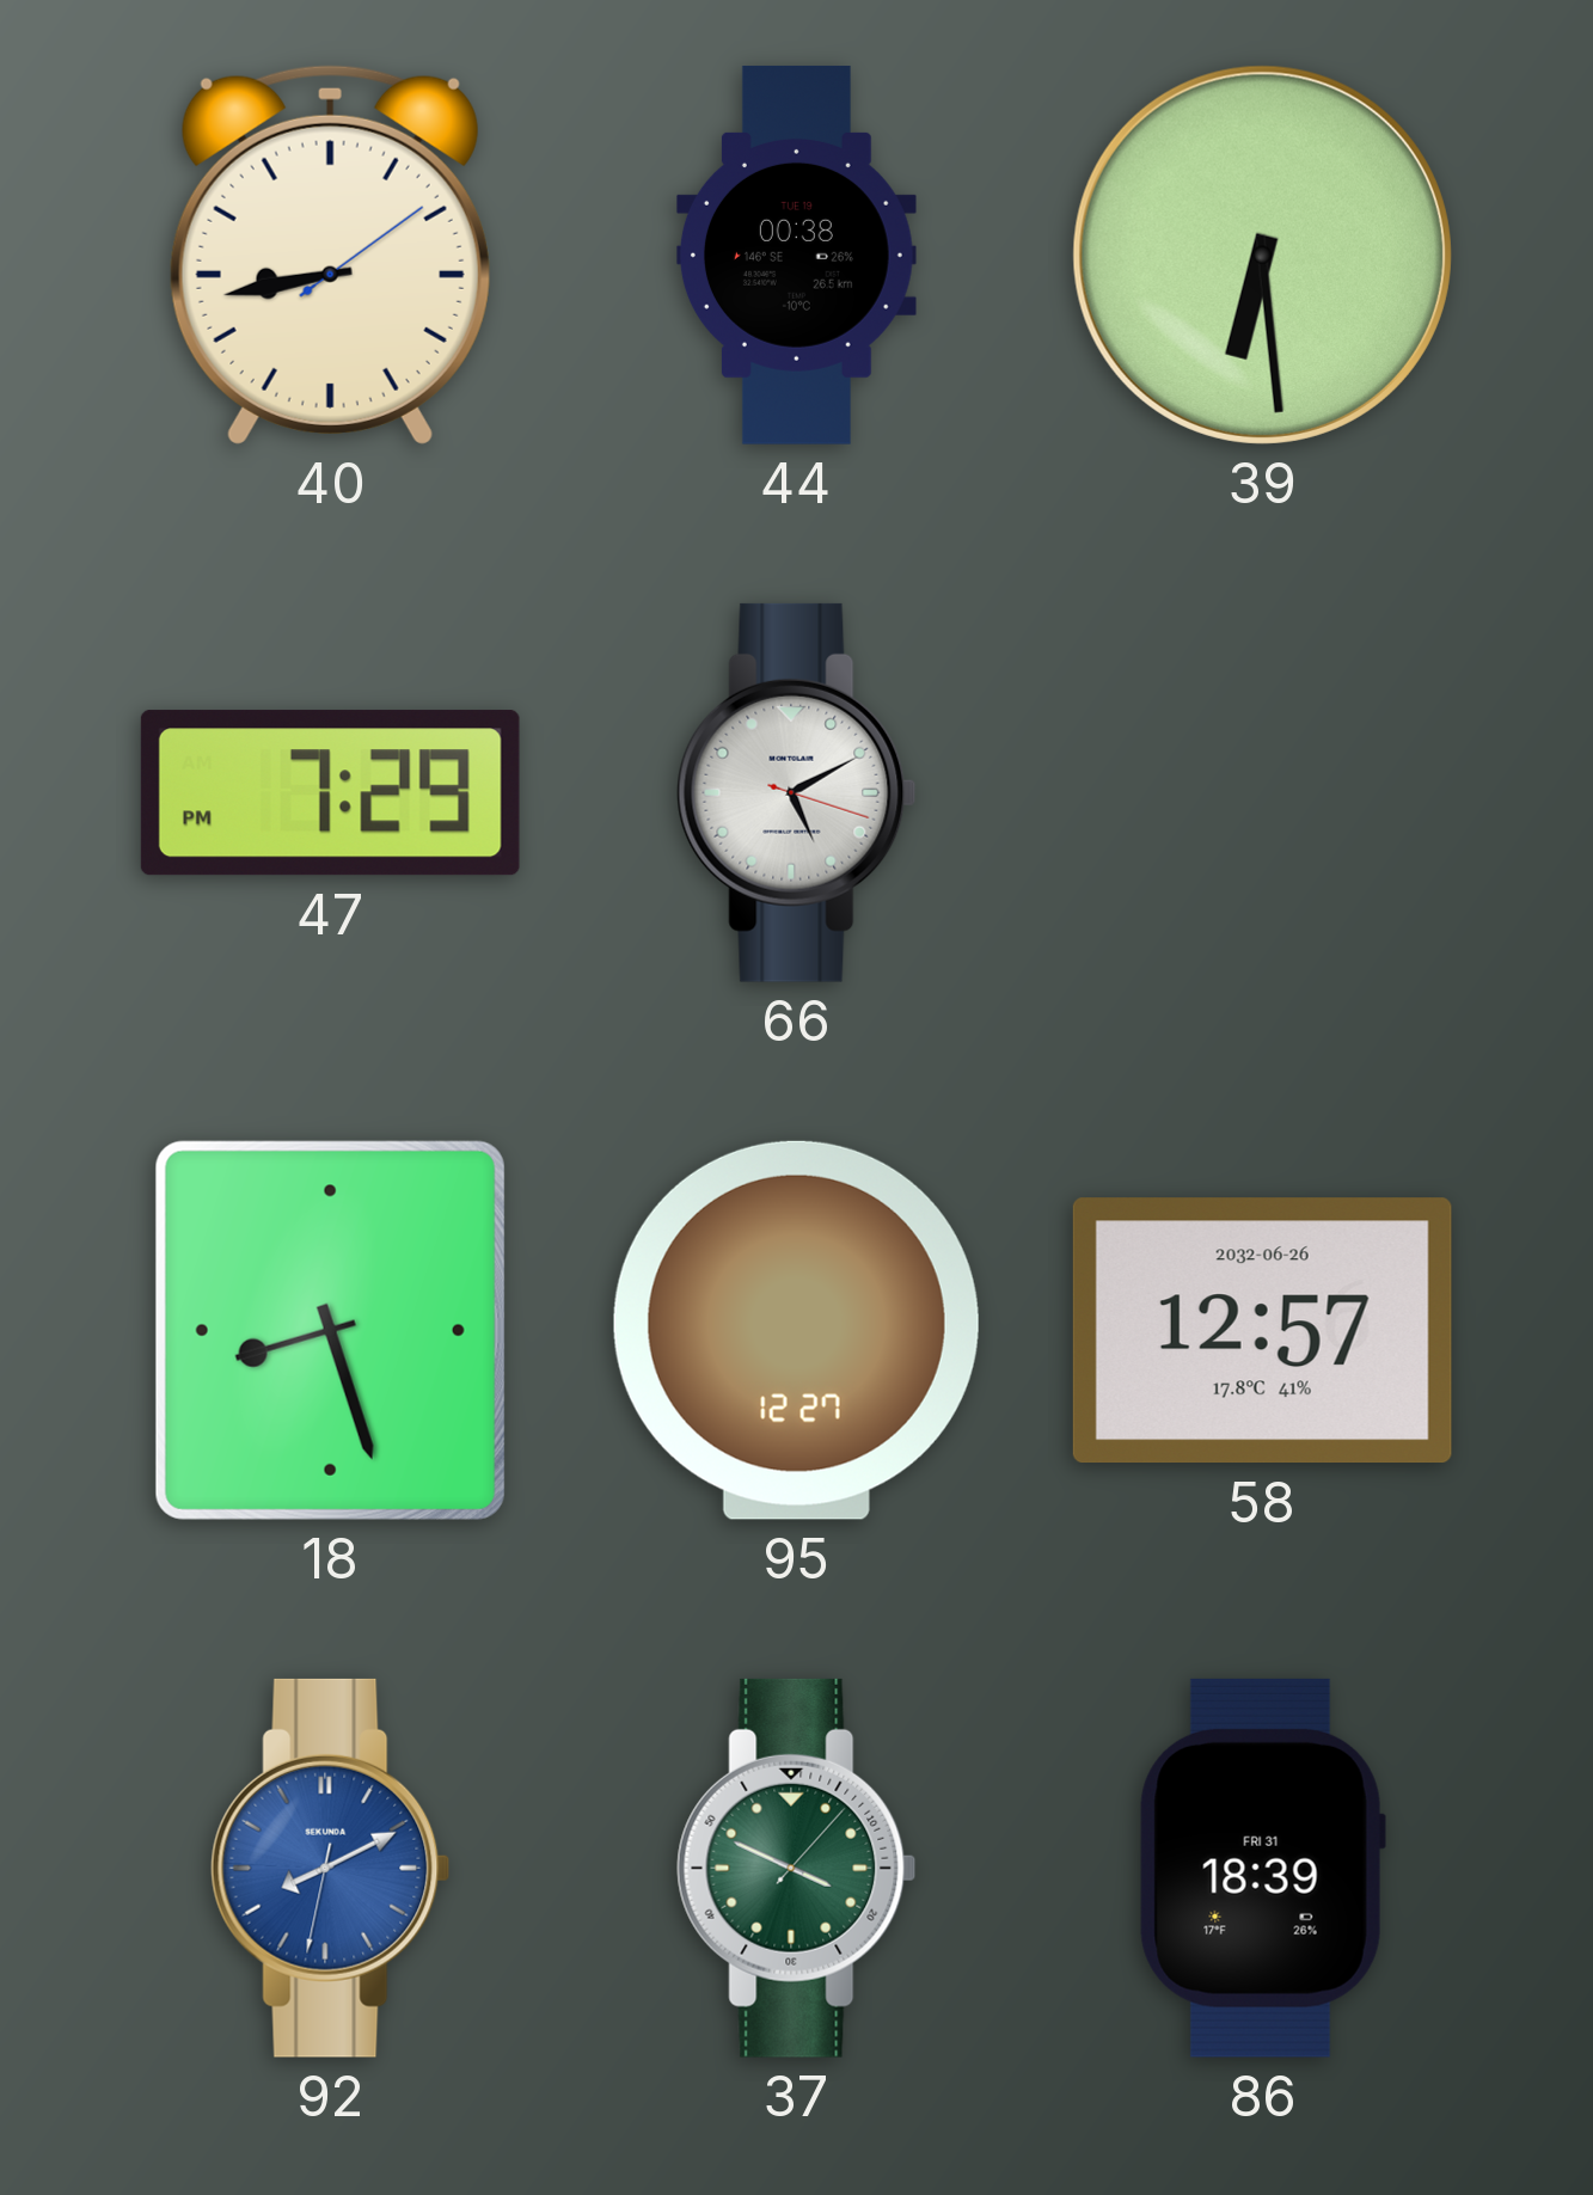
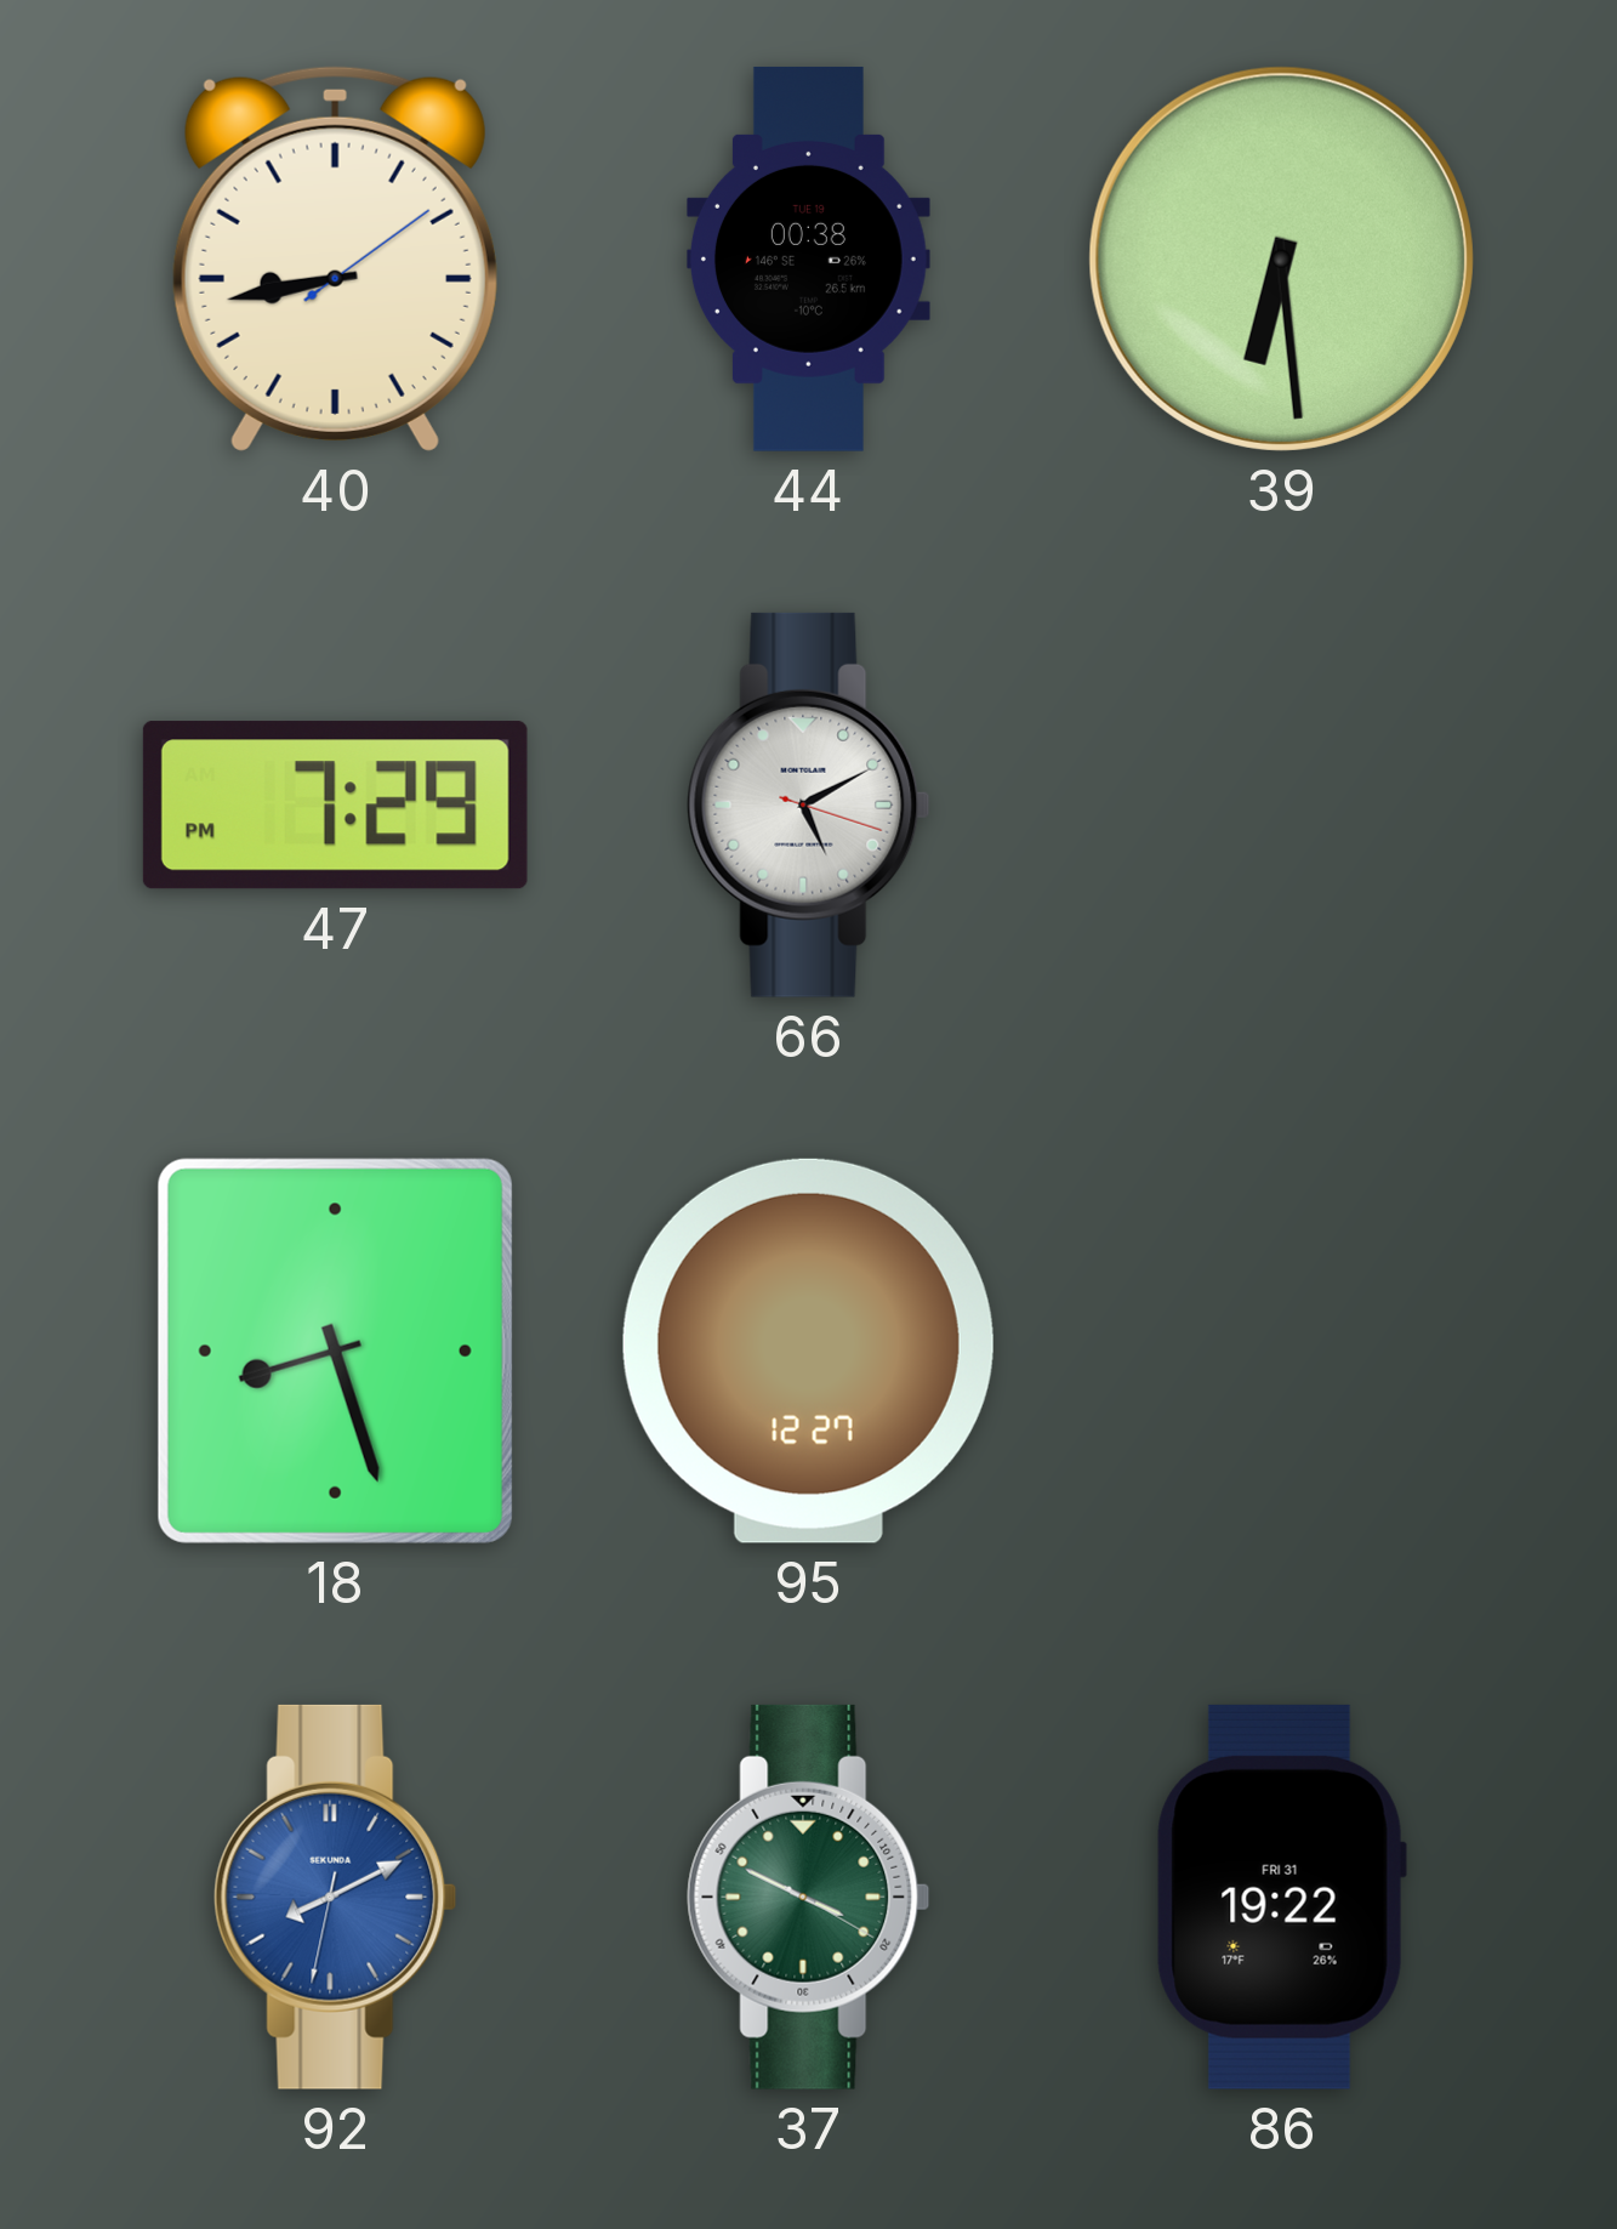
58: 12:57 -> none (1262, 1331)
37: 3:49:07 -> 3:49:20 (809, 1897)
86: 18:39 -> 19:22 (1281, 1897)
